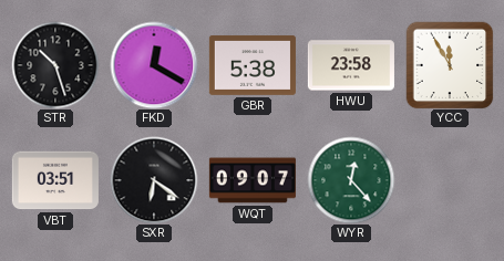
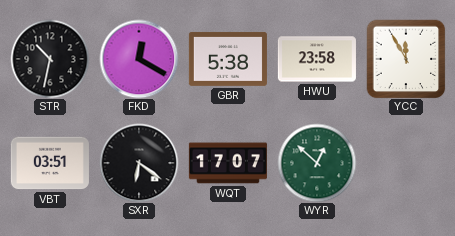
STR: 10:27 -> 10:32 (50, 59)
WQT: 09:07 -> 17:07 (228, 163)
WYR: 12:23 -> 12:52 (317, 163)
